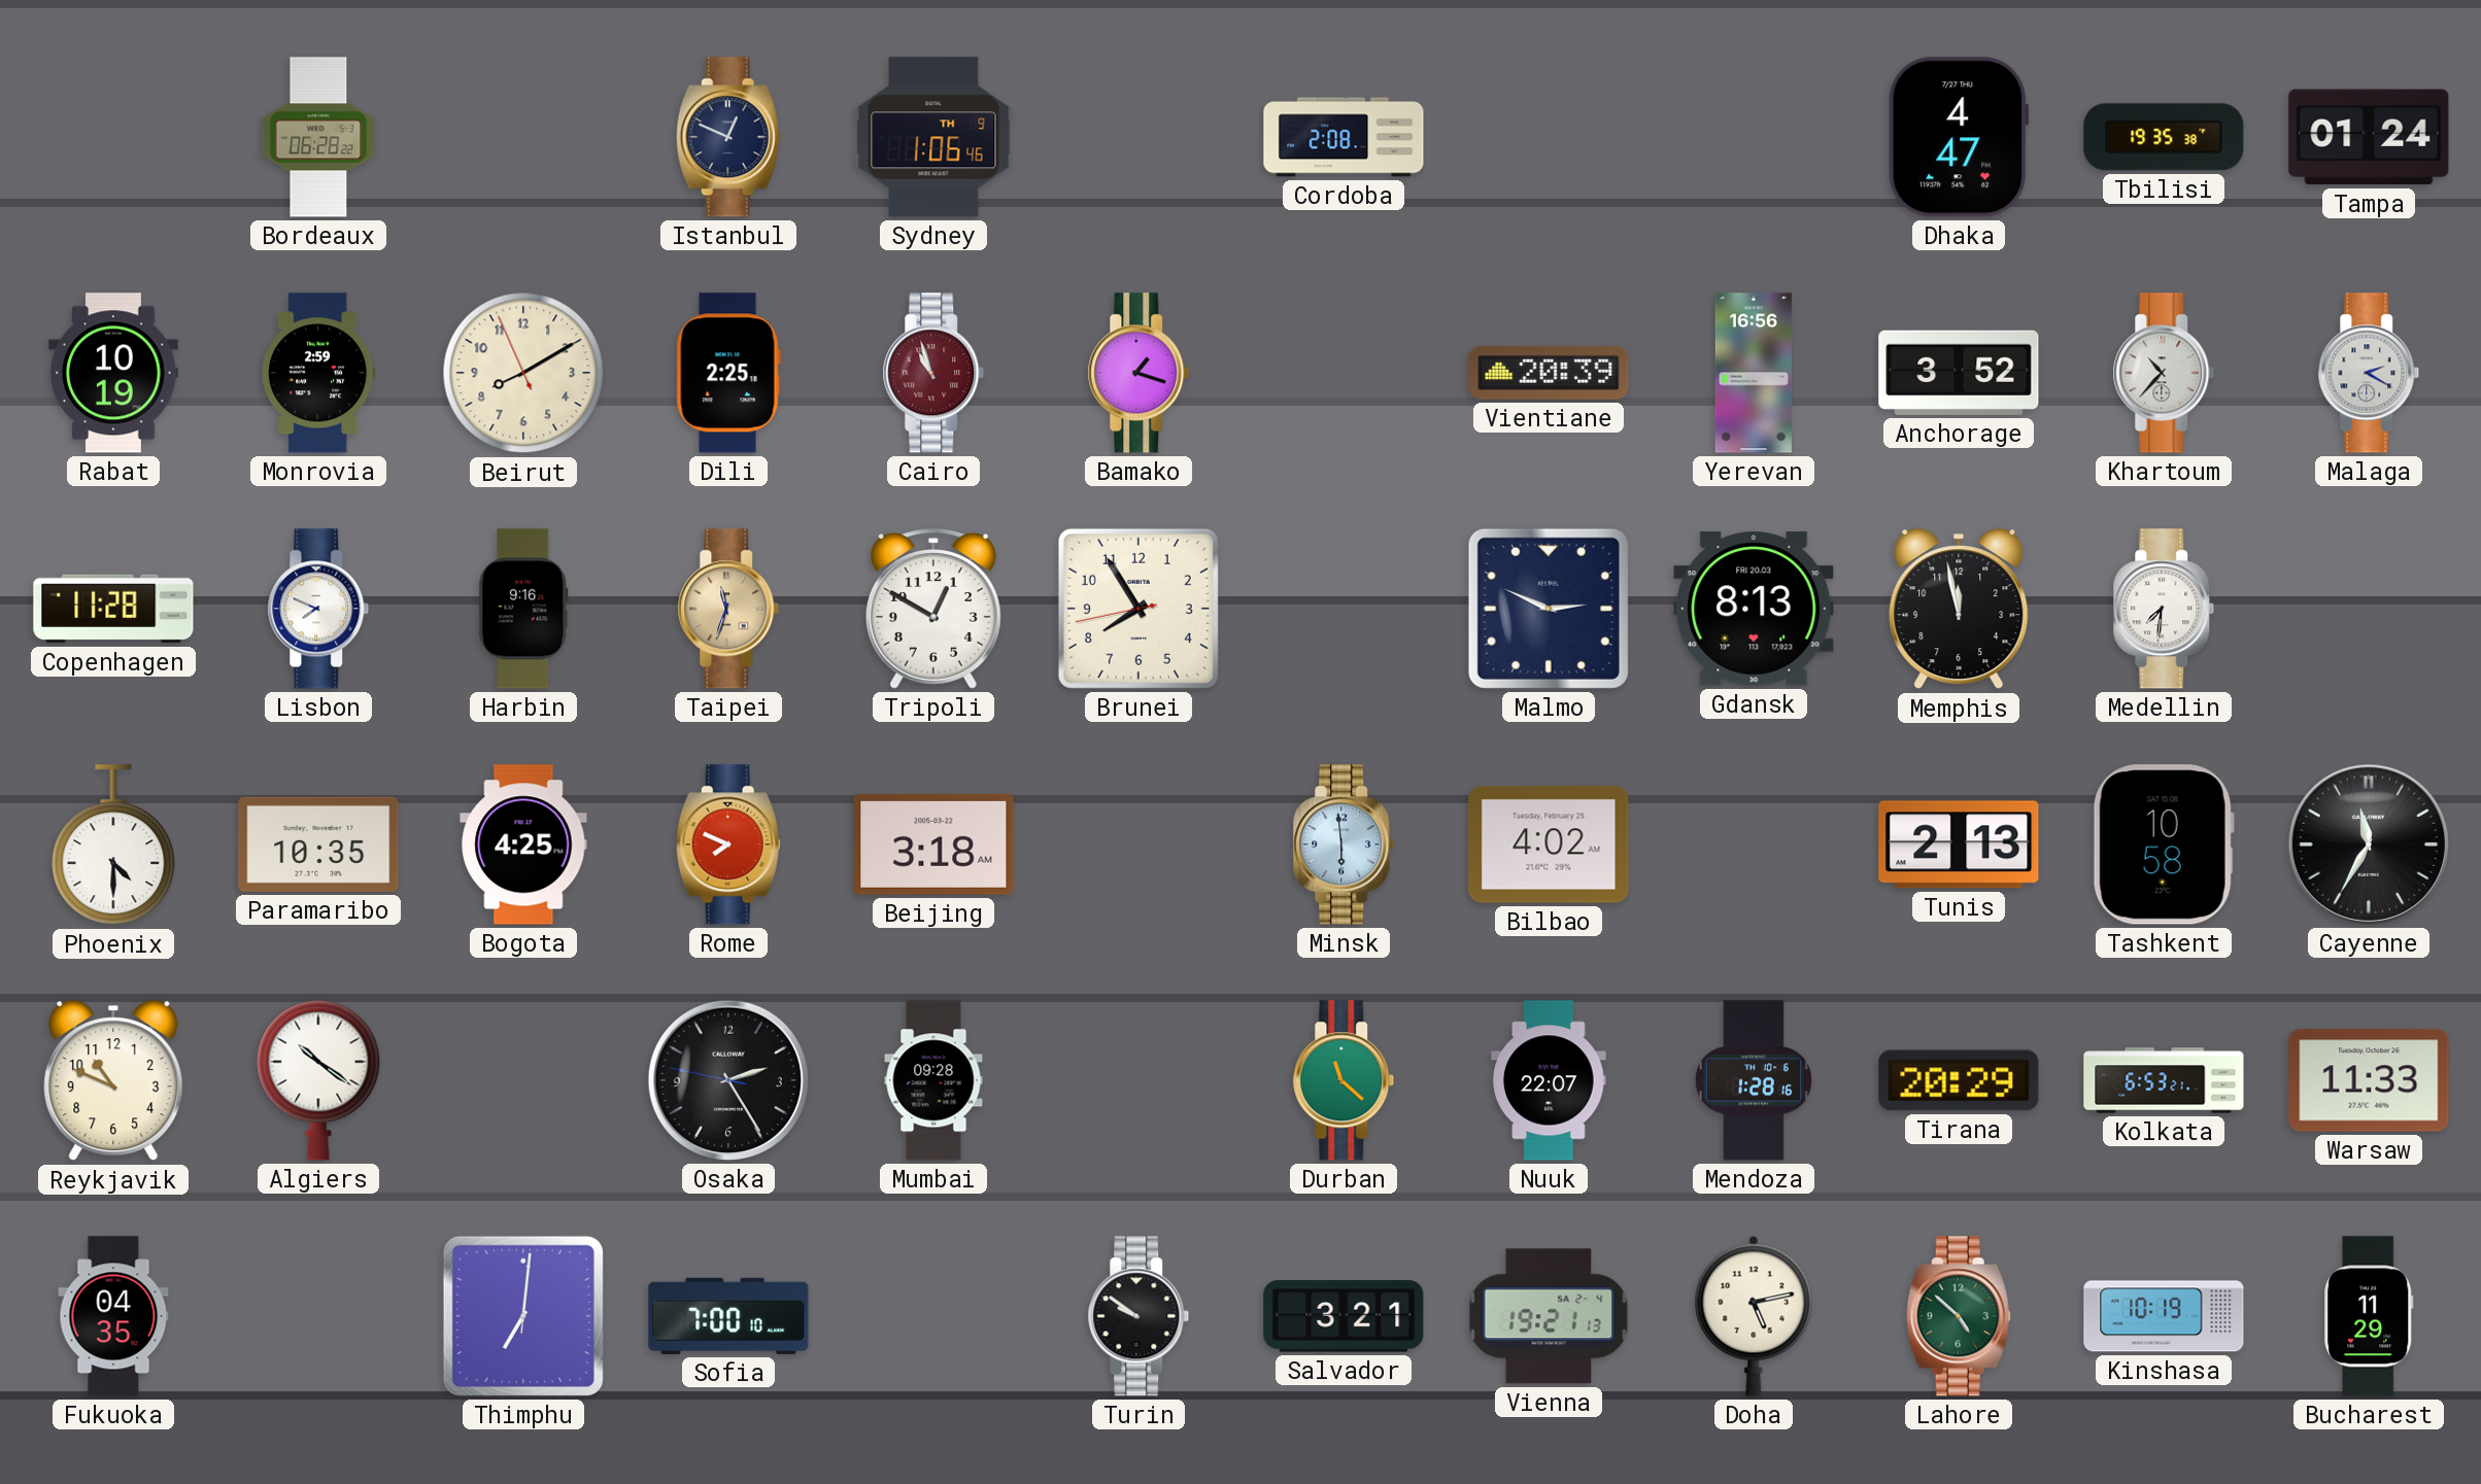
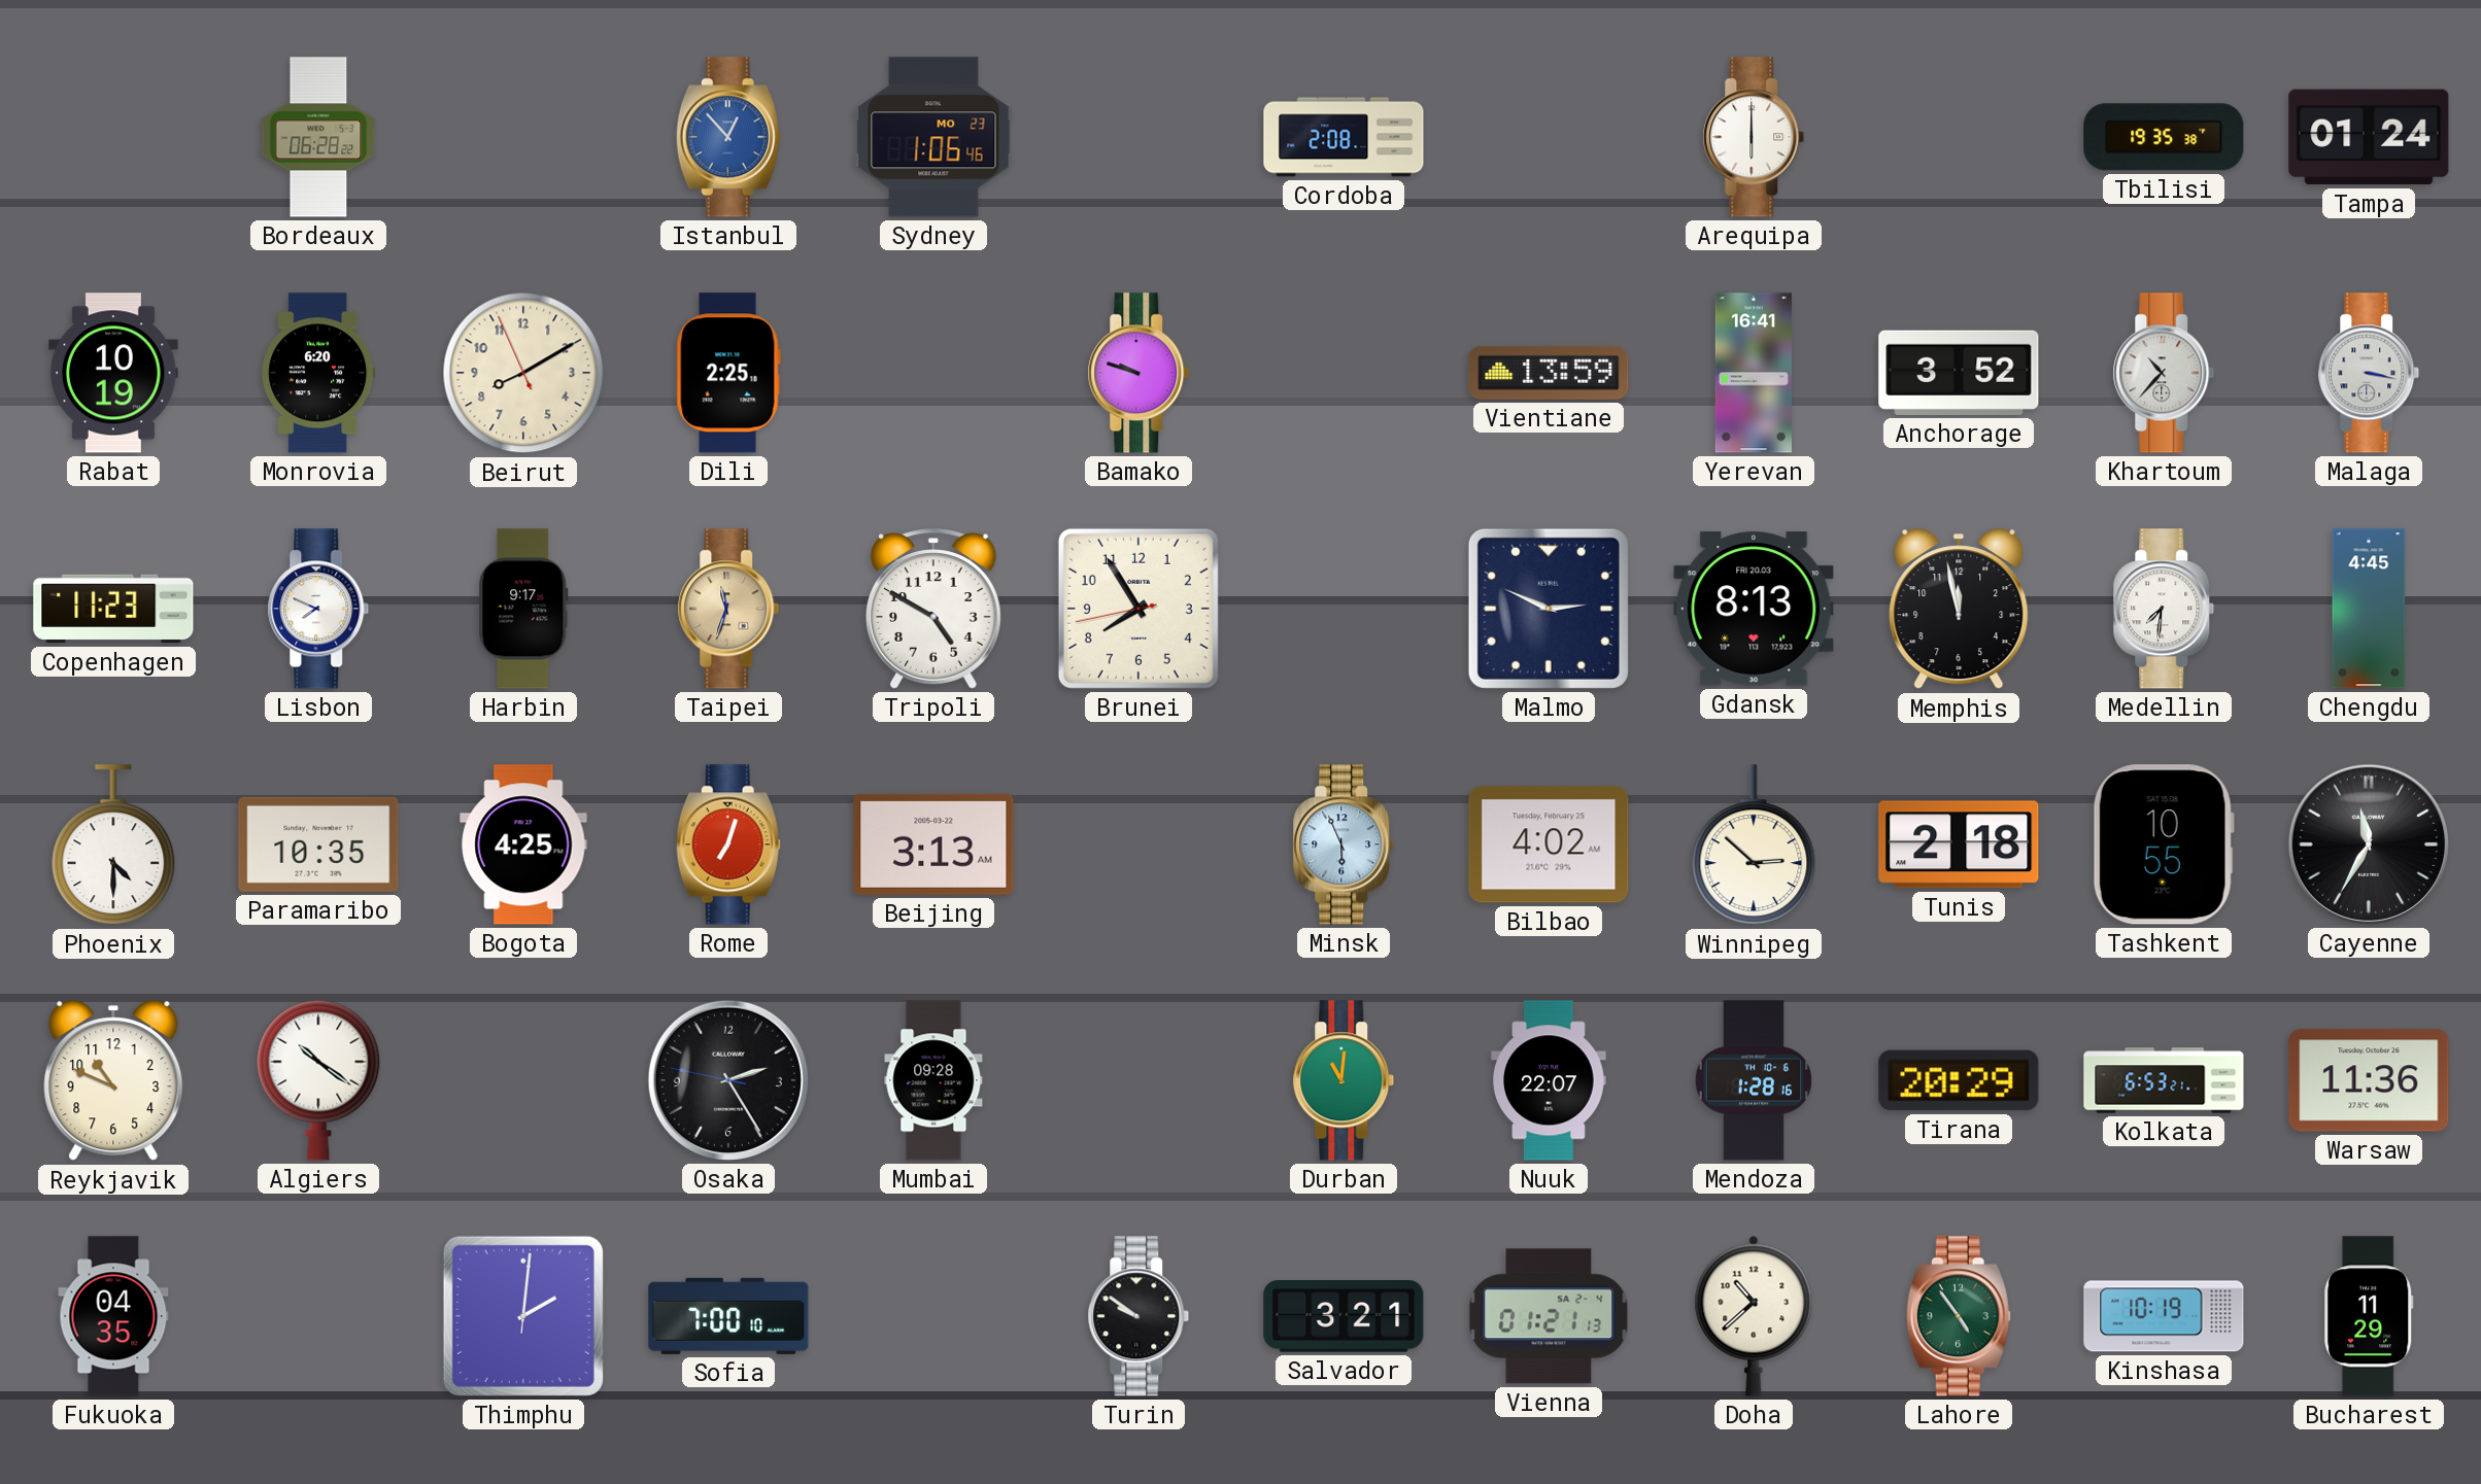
Istanbul: 12:49 -> 12:53 (728, 137)
Istanbul dial: navy -> blue (728, 137)
Sydney date: TH 9 -> MO 23 (933, 137)
Arequipa: none -> 6:00 (1754, 137)
Dhaka: 4:47 -> none (1959, 137)
Monrovia: 2:59 -> 6:20 (318, 373)
Cairo: 10:57 -> none (933, 373)
Bamako: 1:18 -> 9:48 (1138, 373)
Vientiane: 20:39 -> 13:59 (1549, 373)
Yerevan: 16:56 -> 16:41 (1754, 373)
Malaga: 2:20 -> 3:17 (2369, 373)
Copenhagen: 11:28 -> 11:23 (113, 609)
Harbin: 9:16 -> 9:17 (523, 609)
Tripoli: 12:50 -> 4:50 (933, 609)
Chengdu: none -> 4:45 (2369, 609)
Rome: 7:49 -> 7:03 (728, 844)
Beijing: 3:18 -> 3:13 (933, 844)
Minsk: 5:59 -> 5:56 (1344, 844)
Winnipeg: none -> 2:52 (1754, 845)
Tunis: 2:13 -> 2:18 (1959, 844)
Tashkent: 10:58 -> 10:55 (2164, 844)
Durban: 11:22 -> 11:01 (1344, 1080)
Warsaw: 11:33 -> 11:36 (2369, 1080)
Thimphu: 7:01 -> 2:01 (523, 1316)
Vienna: 19:21 -> 01:21 (1549, 1316)
Doha: 5:13 -> 10:38 (1754, 1316)
Lahore: 4:52 -> 4:54 (1959, 1316)
